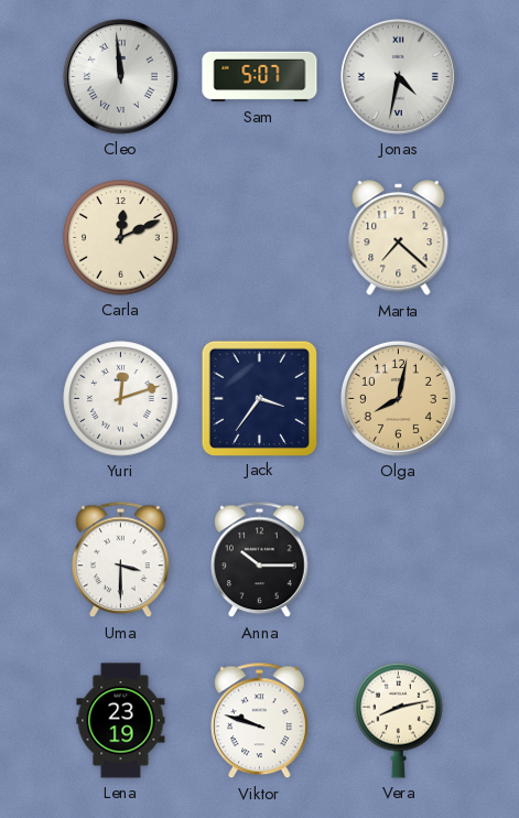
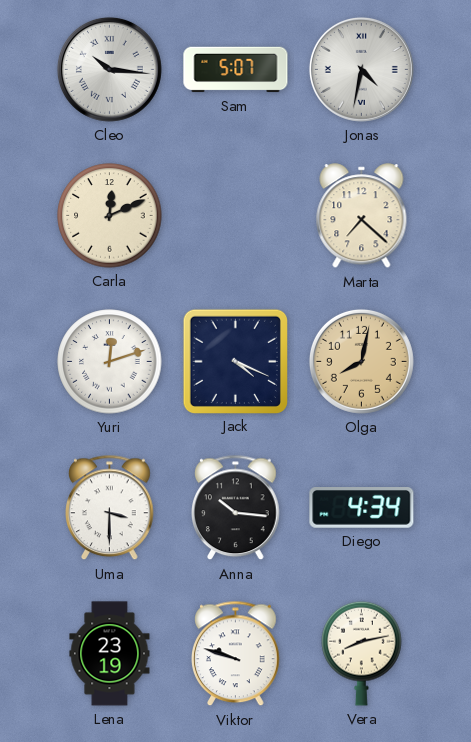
Cleo: 11:59 -> 10:16 (109, 69)
Jack: 3:36 -> 4:19 (235, 361)
Anna: 10:15 -> 10:16 (236, 508)
Diego: none -> 4:34 (362, 508)
